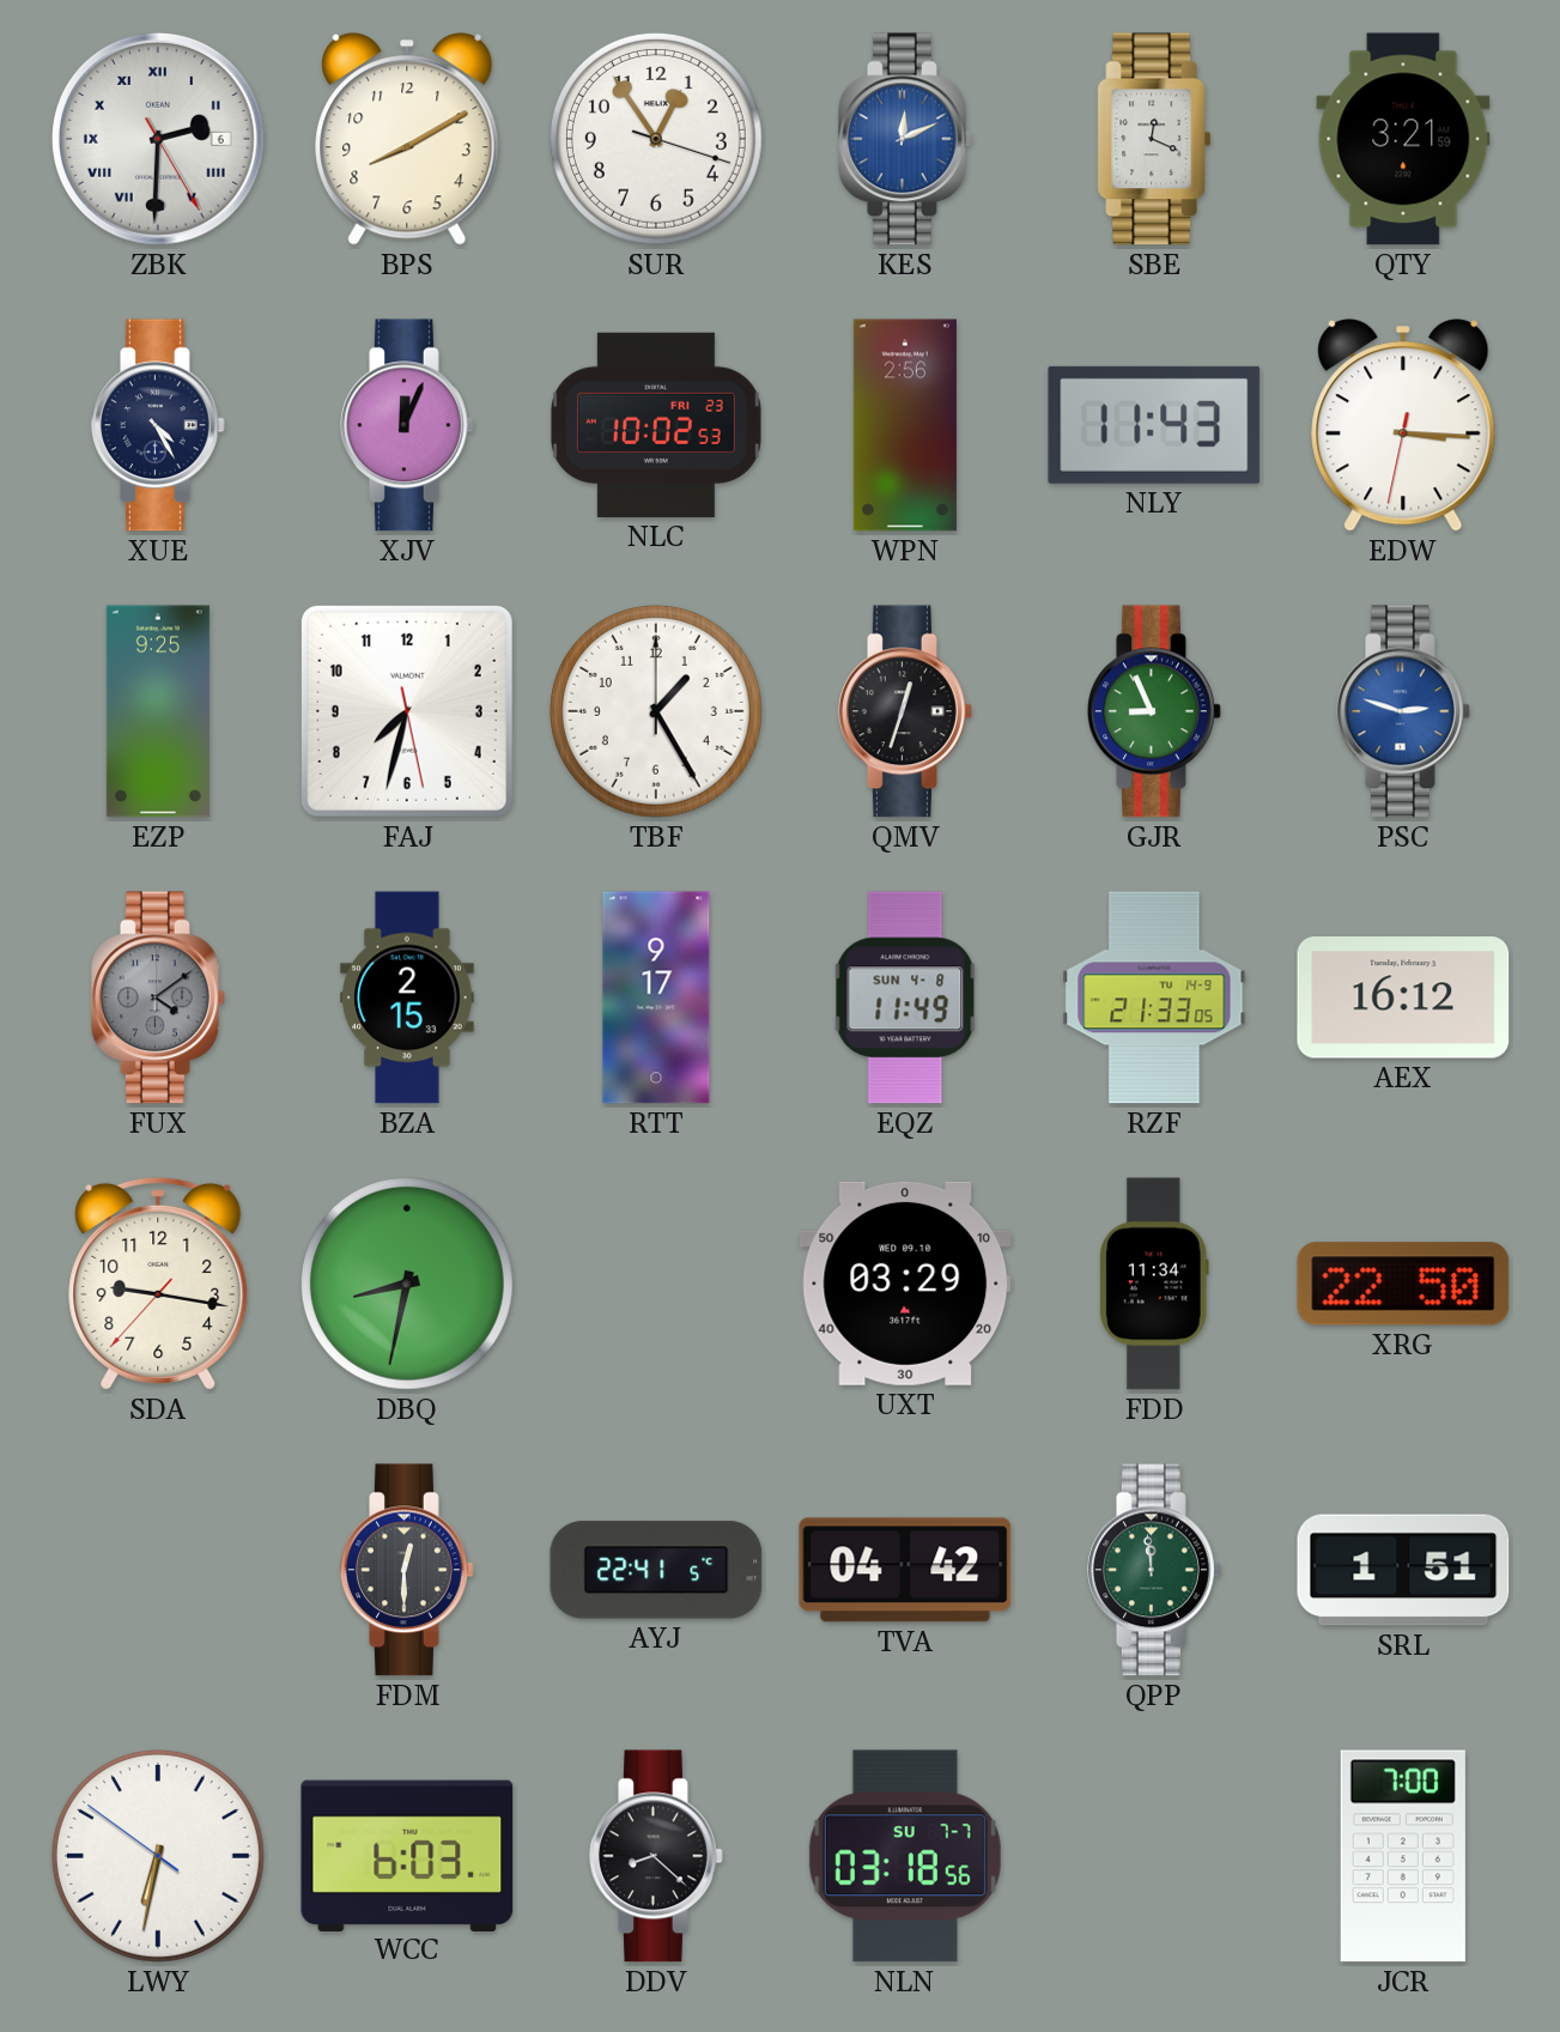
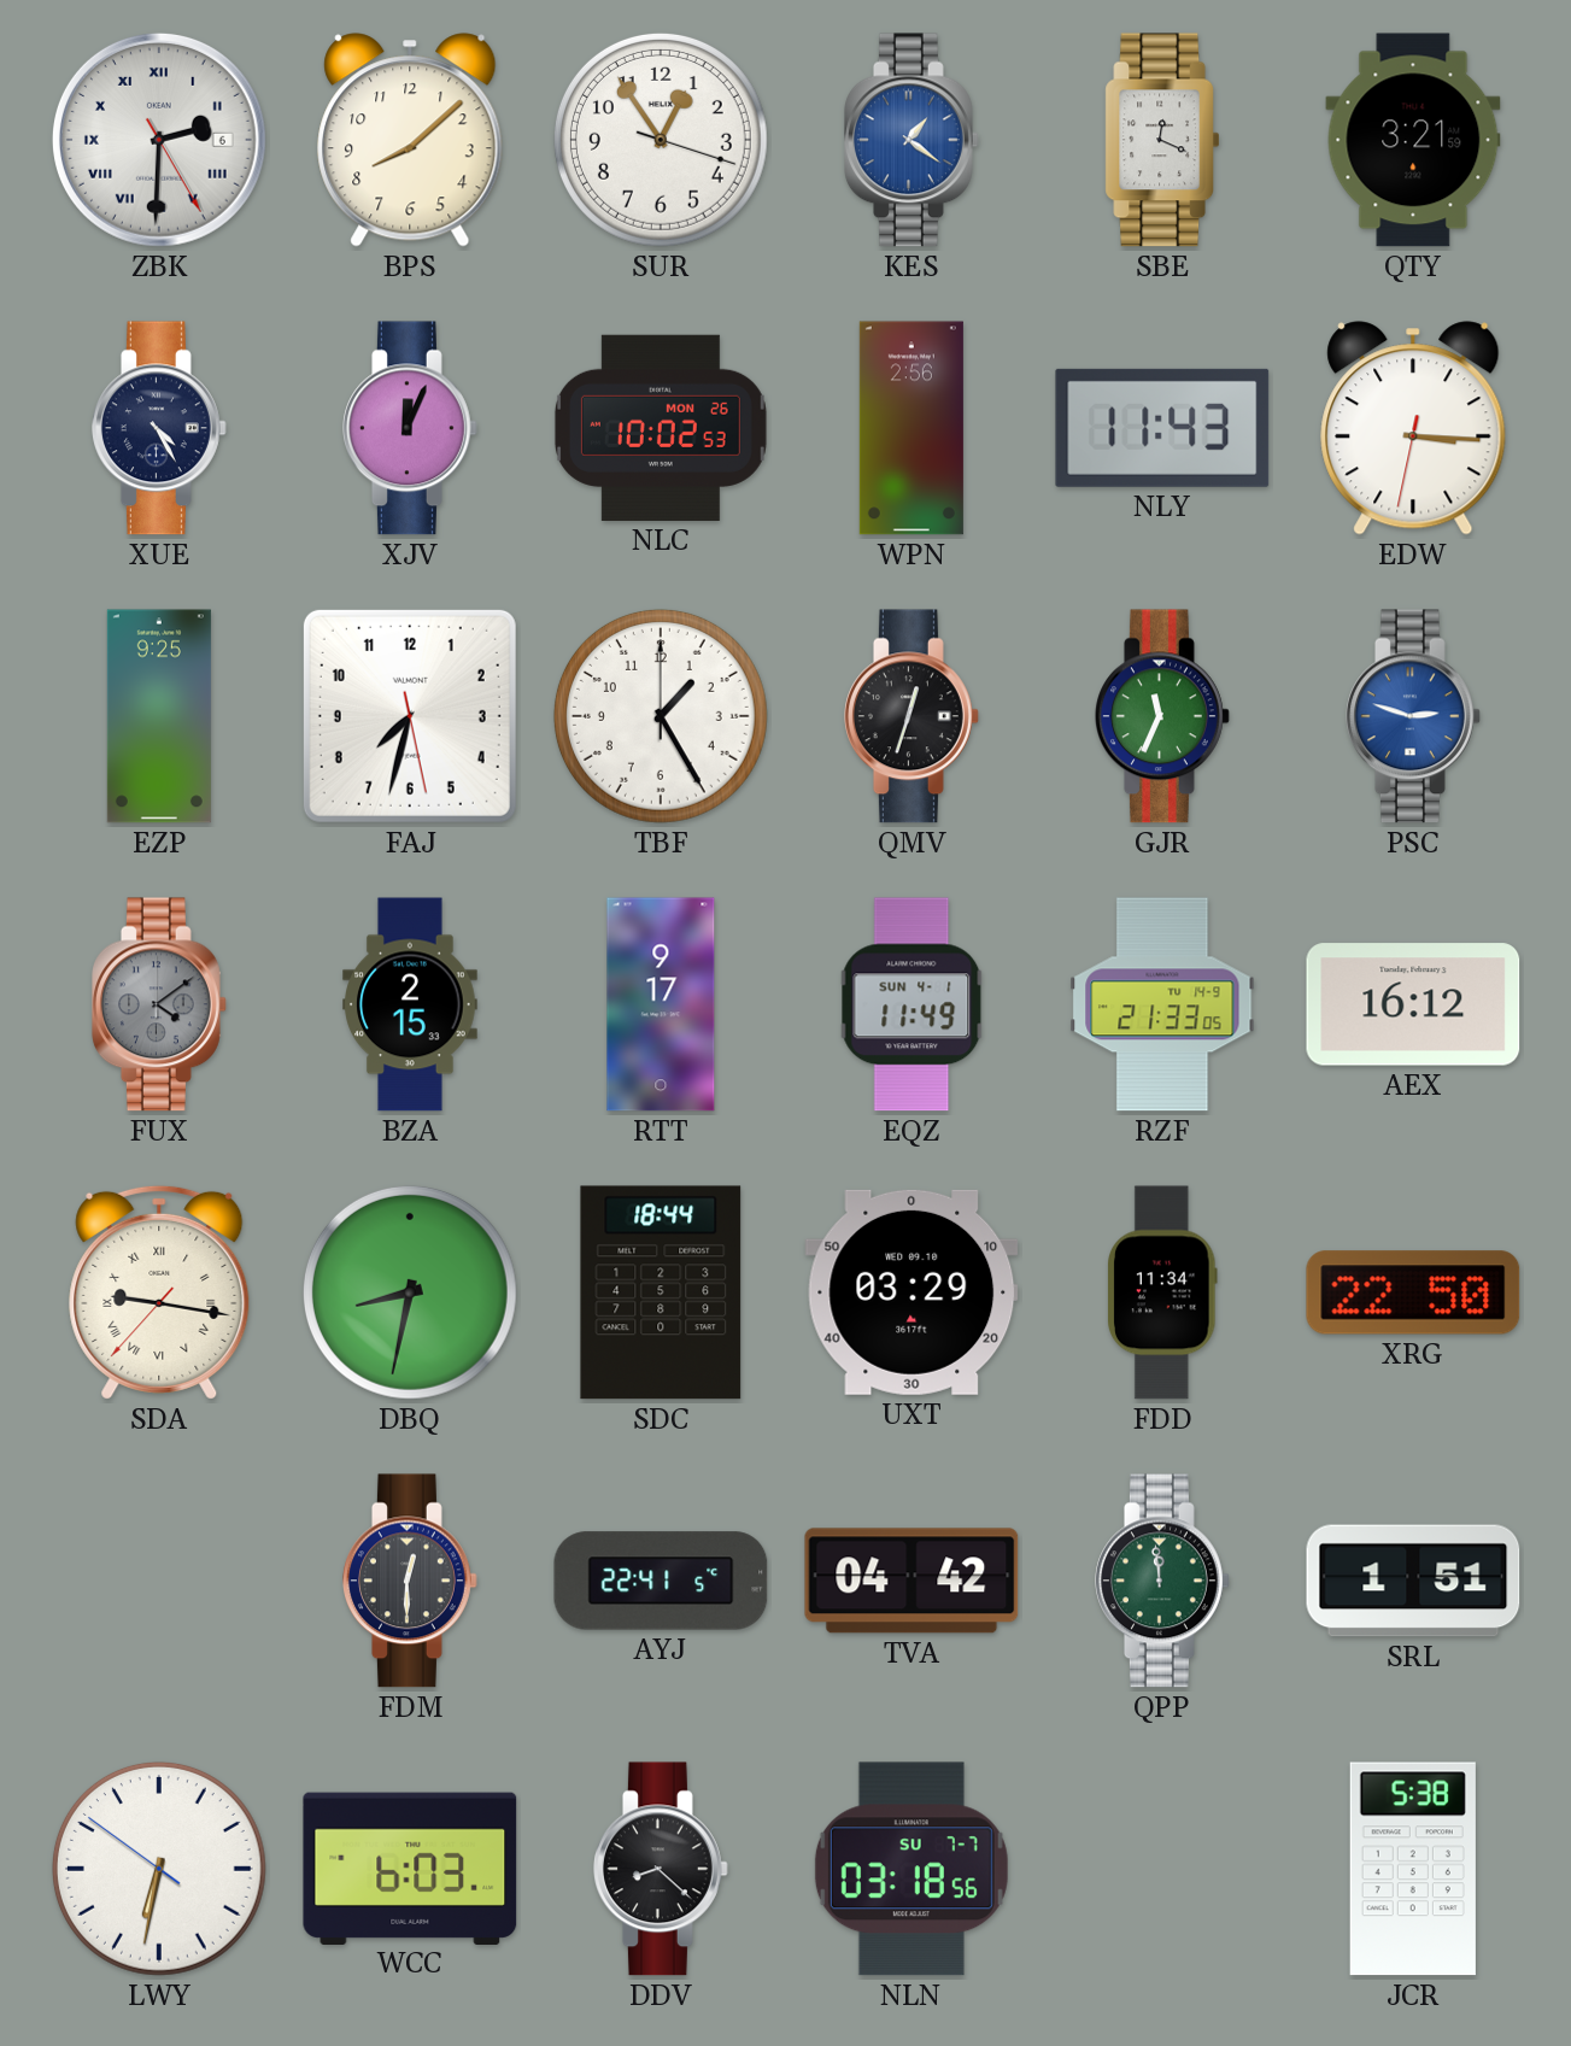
BPS: 8:10 -> 8:08 (410, 140)
KES: 12:11 -> 1:21 (913, 140)
NLC date: FRI 23 -> MON 26 (661, 428)
GJR: 8:56 -> 11:34 (1163, 716)
EQZ date: SUN 4-8 -> SUN 4-1 (911, 1004)
SDA numerals: Arabic -> Roman (159, 1292)
SDC: none -> 18:44 (661, 1292)
JCR: 7:00 -> 5:38 (1413, 1869)
